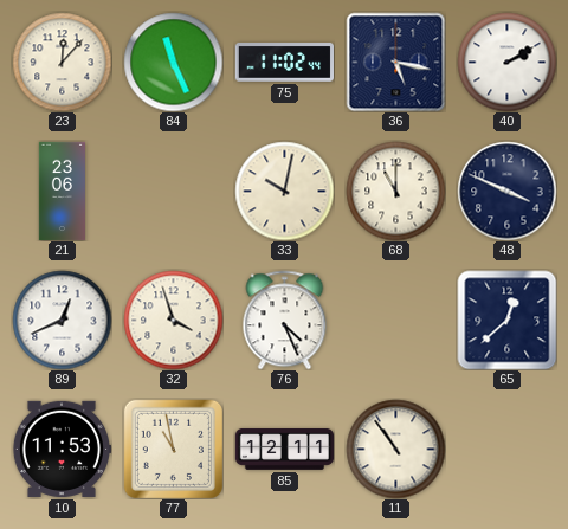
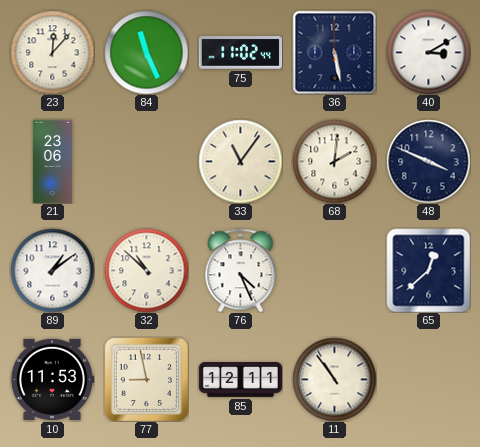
36: 5:17 -> 5:28 (334, 52)
40: 2:10 -> 3:10 (428, 52)
33: 10:02 -> 11:06 (240, 161)
68: 11:00 -> 2:01 (334, 161)
89: 12:41 -> 1:09 (52, 270)
32: 3:57 -> 10:52 (146, 270)
77: 10:58 -> 8:58 (146, 379)
